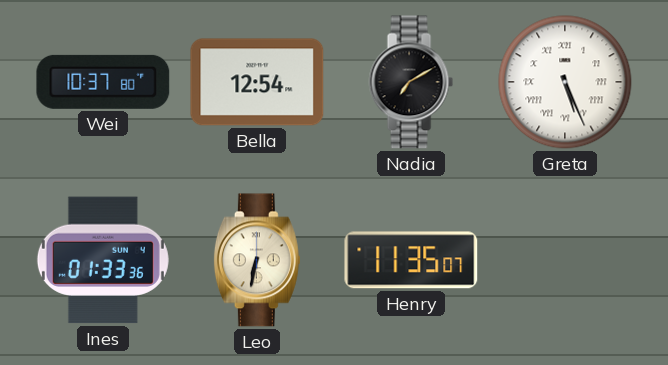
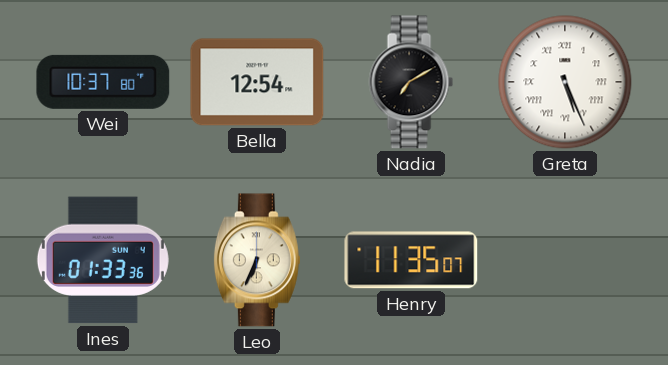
Leo: 6:32 -> 6:34 (257, 260)
